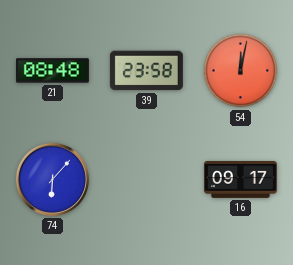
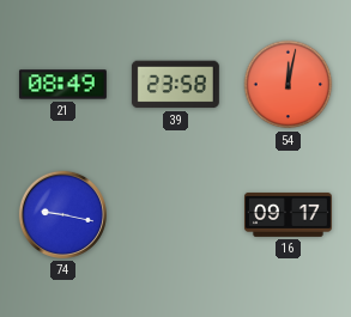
21: 08:48 -> 08:49 (62, 85)
74: 6:07 -> 9:17 (62, 214)
